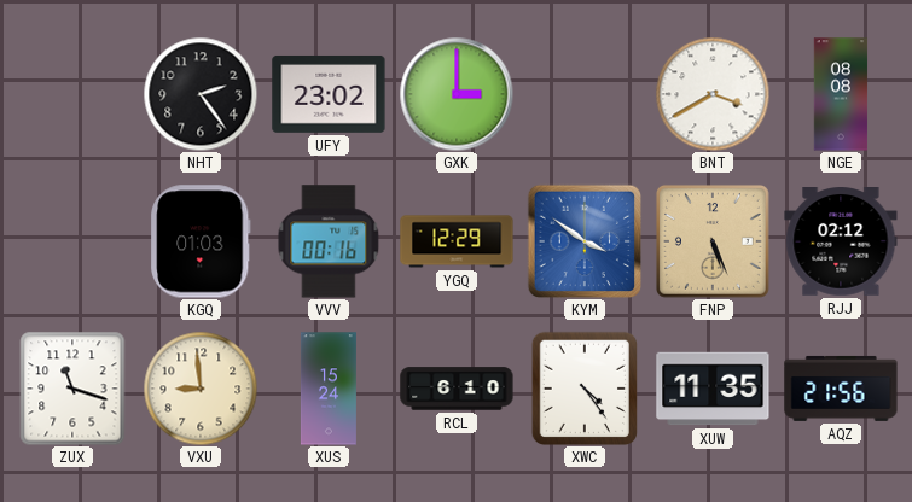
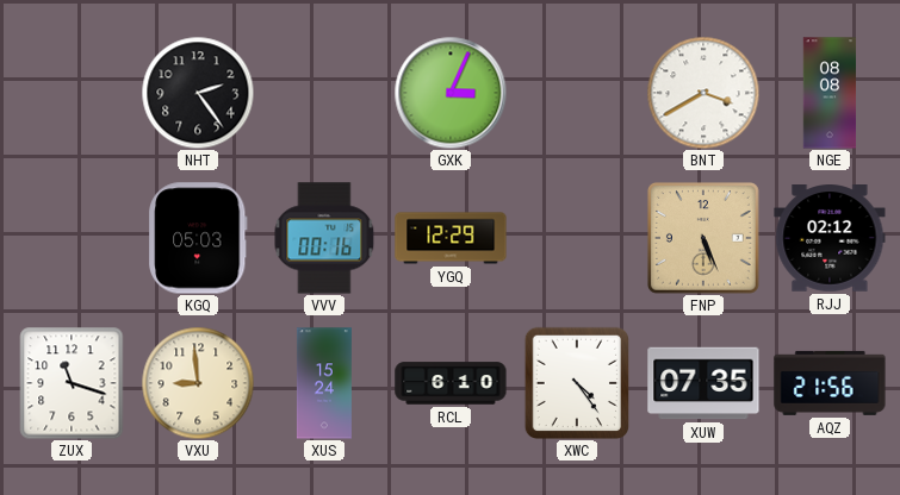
UFY: 23:02 -> none (329, 94)
GXK: 3:00 -> 3:04 (451, 93)
KGQ: 01:03 -> 05:03 (198, 238)
KYM: 3:51 -> none (585, 241)
XUW: 11:35 -> 07:35 (703, 383)
